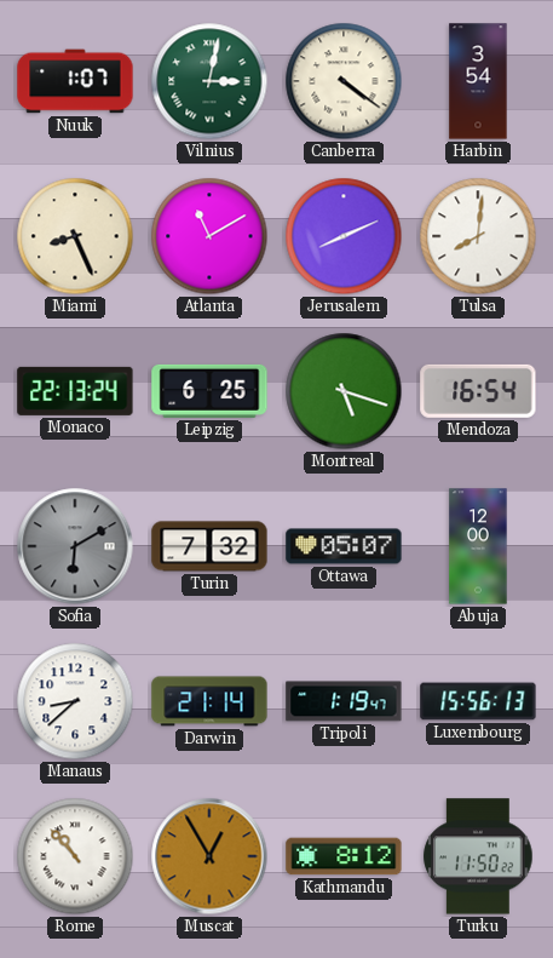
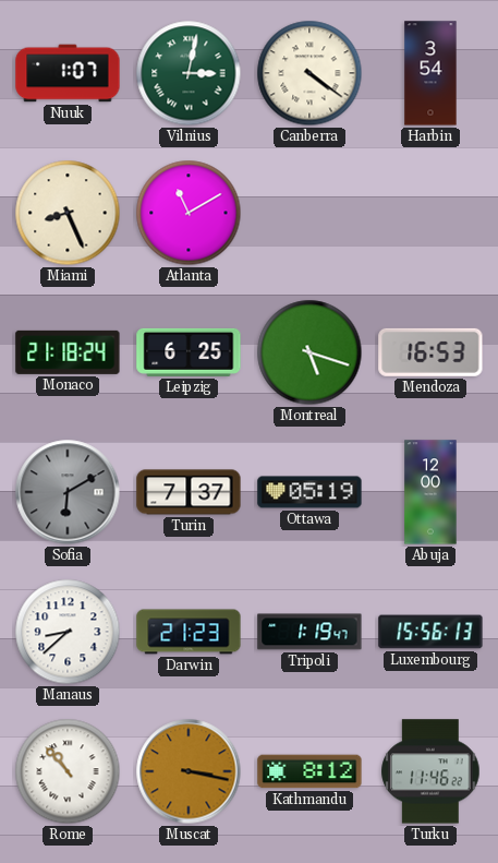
Jerusalem: 8:11 -> none (344, 236)
Tulsa: 8:01 -> none (478, 236)
Monaco: 22:13 -> 21:18 (68, 352)
Mendoza: 16:54 -> 16:53 (430, 352)
Turin: 7:32 -> 7:37 (189, 492)
Ottawa: 05:07 -> 05:19 (309, 492)
Darwin: 21:14 -> 21:23 (189, 632)
Muscat: 12:55 -> 3:17 (189, 771)
Turku: 11:50 -> 11:46 (430, 771)
